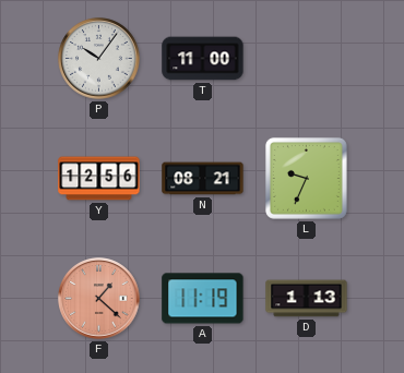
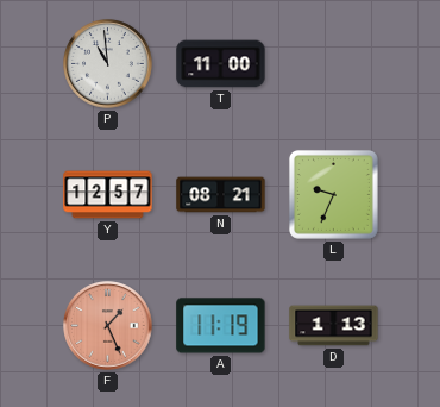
P: 10:06 -> 10:59 (108, 64)
Y: 12:56 -> 12:57 (108, 195)
F: 1:22 -> 1:26 (108, 326)
